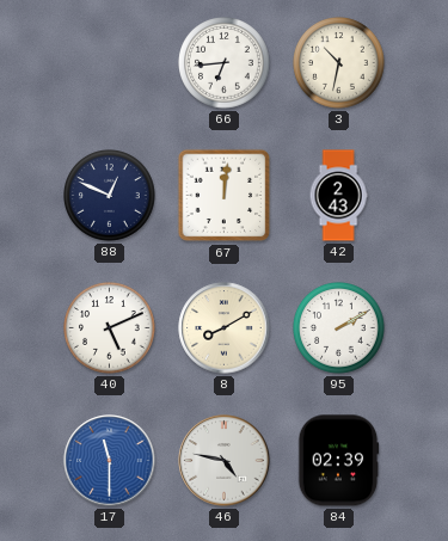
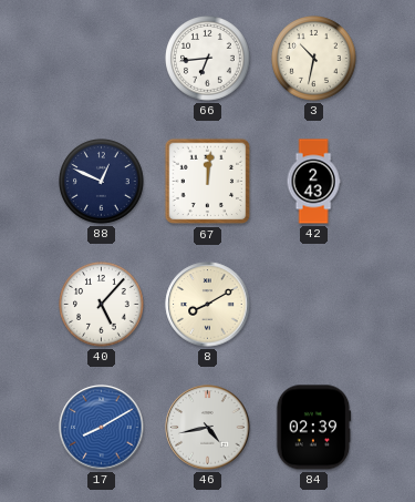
40: 5:11 -> 5:07 (102, 305)
95: 2:10 -> none (339, 328)
17: 11:30 -> 8:10 (102, 428)
46: 4:47 -> 4:43 (208, 428)
